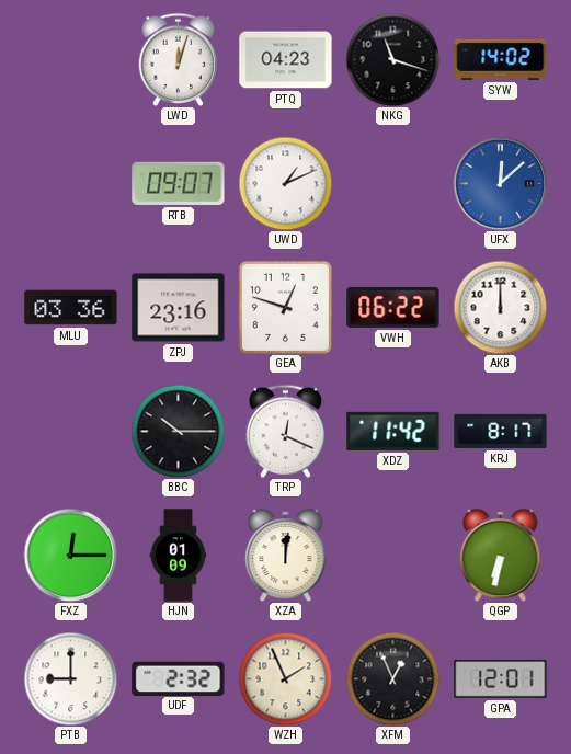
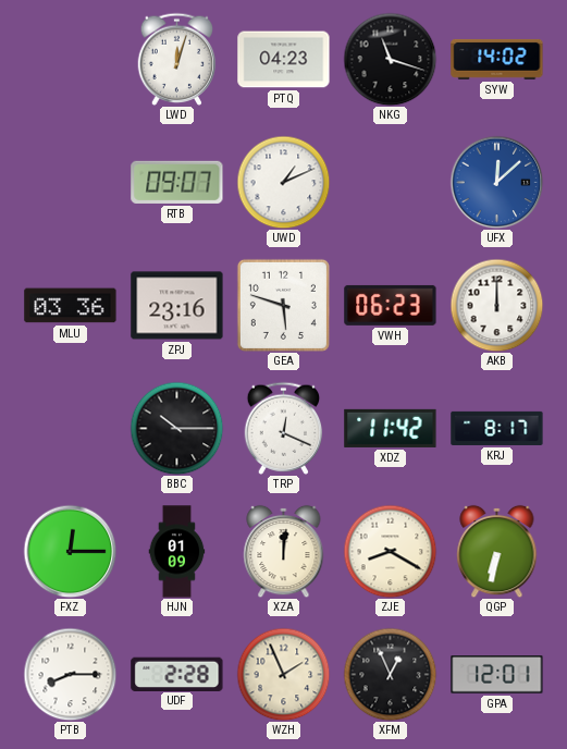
GEA: 12:48 -> 5:48 (283, 305)
VWH: 06:22 -> 06:23 (391, 305)
ZJE: none -> 8:20 (390, 551)
PTB: 9:00 -> 8:15 (70, 674)
UDF: 2:32 -> 2:28 (177, 674)
